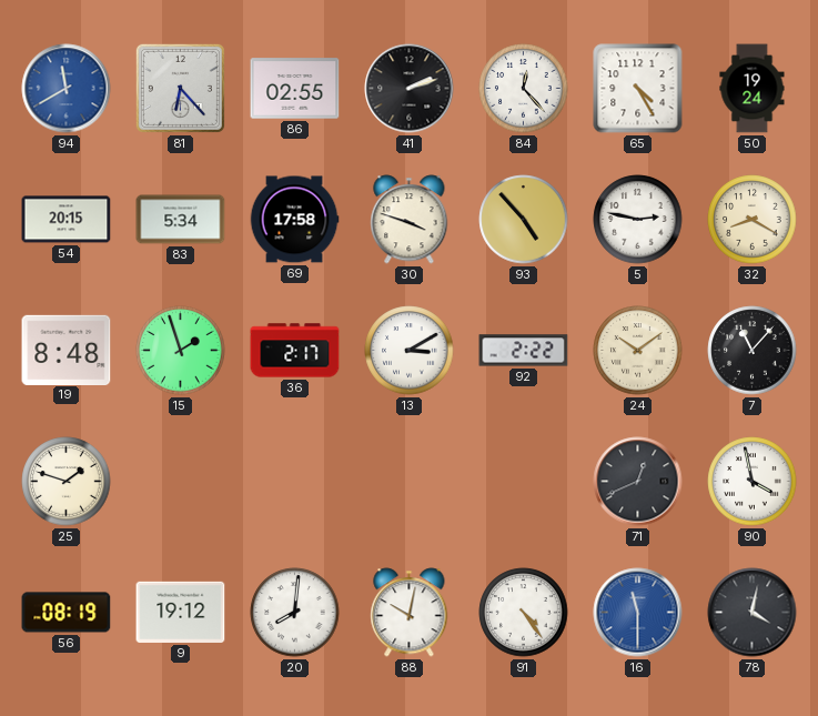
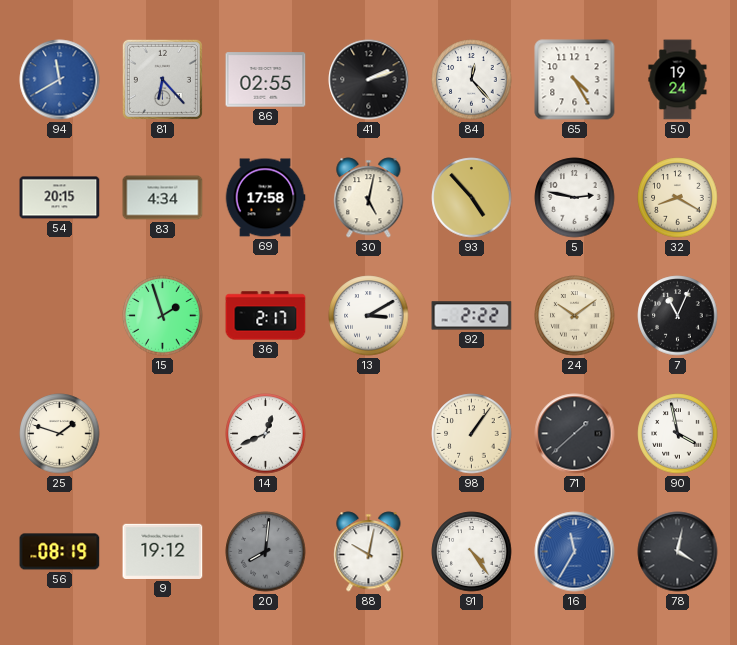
83: 5:34 -> 4:34 (163, 198)
30: 3:48 -> 5:02 (369, 198)
19: 8:48 -> none (67, 350)
7: 11:07 -> 11:04 (678, 316)
14: none -> 12:41 (266, 434)
98: none -> 1:06 (472, 434)
71: 12:41 -> 1:38 (575, 434)
20 dial: white -> grey (266, 552)
16: 11:30 -> 11:35 (575, 552)
